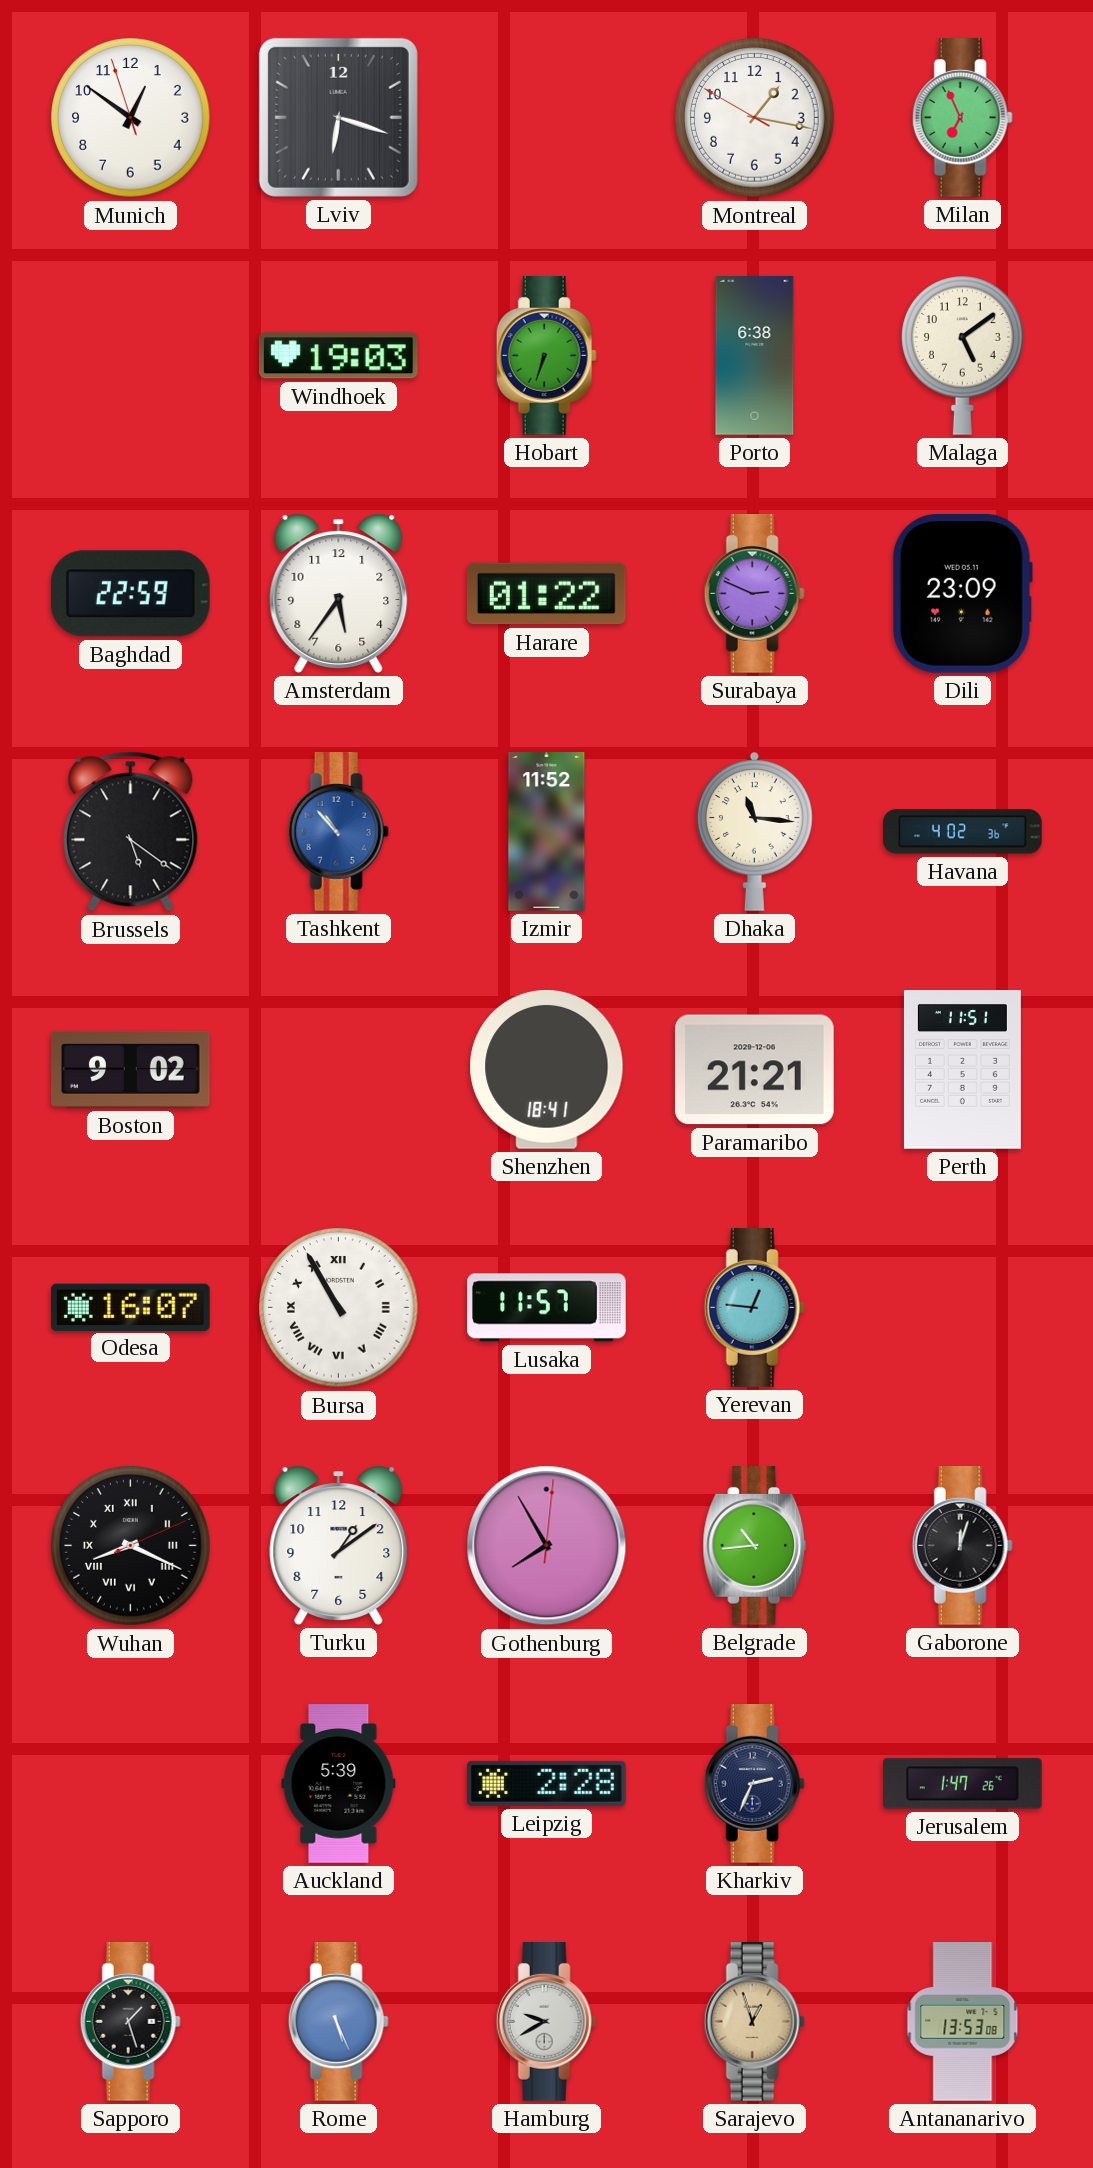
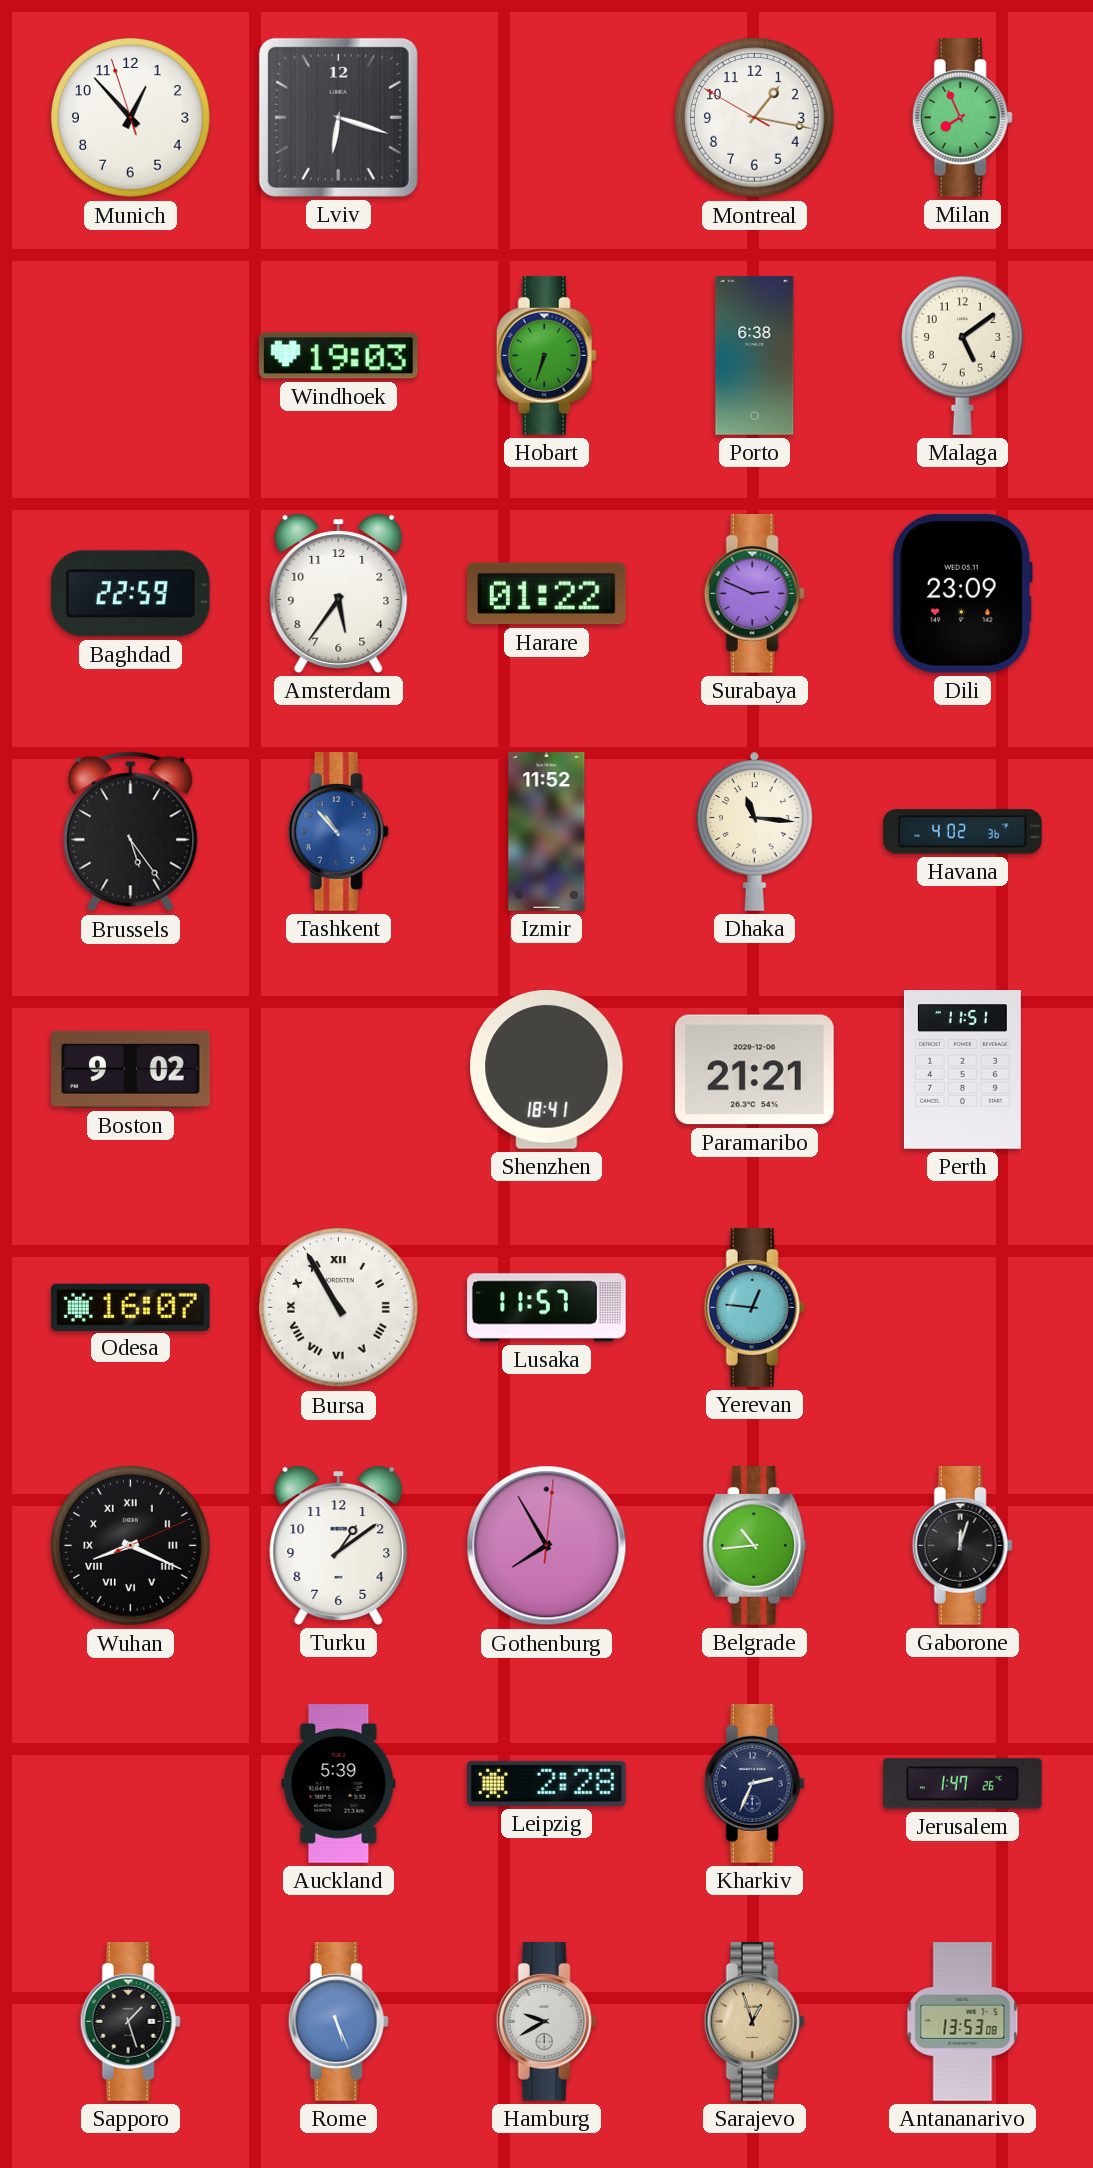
Munich: 12:50 -> 12:52 (131, 118)
Milan: 6:56 -> 7:56 (962, 118)
Brussels: 5:21 -> 5:24 (131, 832)
